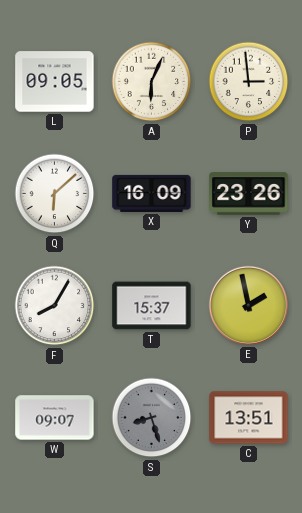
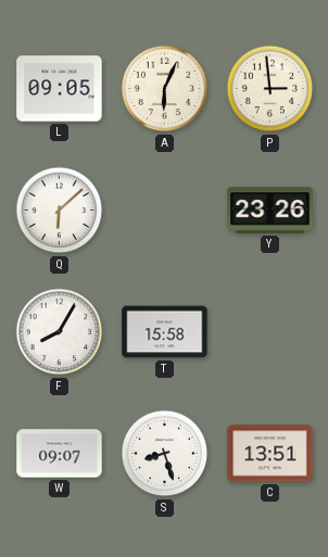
X: 16:09 -> none (152, 193)
T: 15:37 -> 15:58 (165, 332)
E: 1:58 -> none (248, 305)
S dial: grey -> white (165, 454)
